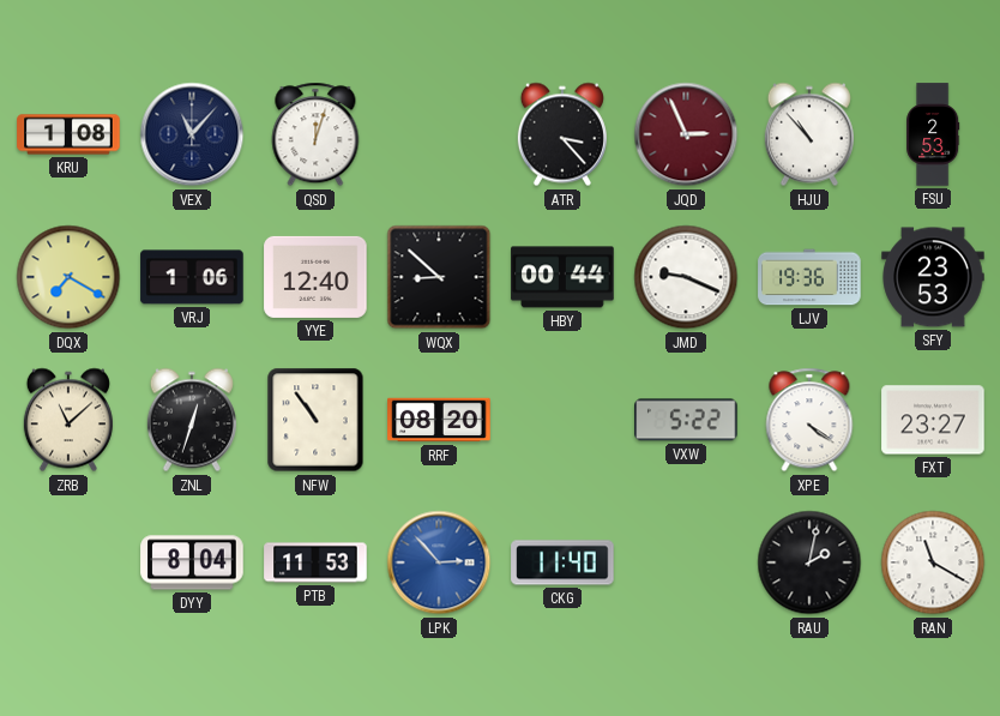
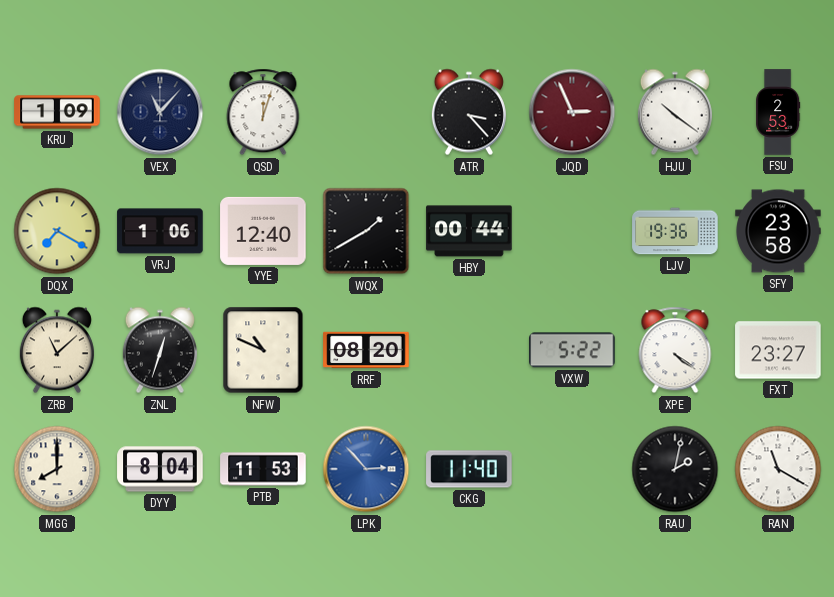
KRU: 1:08 -> 1:09 (57, 112)
HJU: 10:53 -> 10:21 (675, 112)
WQX: 8:52 -> 1:40 (366, 231)
JMD: 9:19 -> none (686, 277)
SFY: 23:53 -> 23:58 (778, 231)
NFW: 10:54 -> 10:49 (263, 350)
MGG: none -> 8:00 (57, 469)
